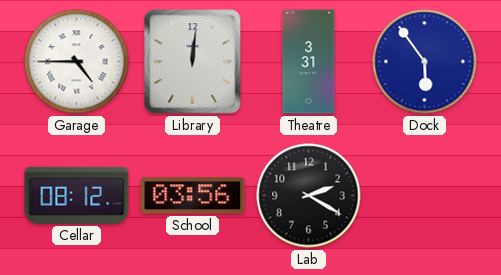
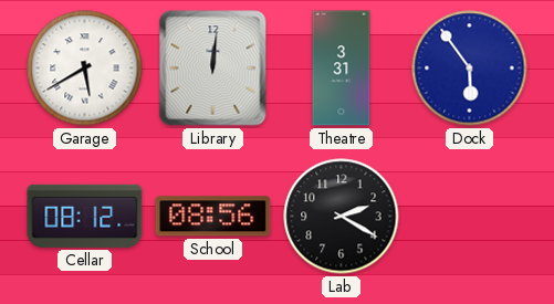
Garage: 4:45 -> 5:40 (85, 69)
School: 03:56 -> 08:56 (213, 217)
